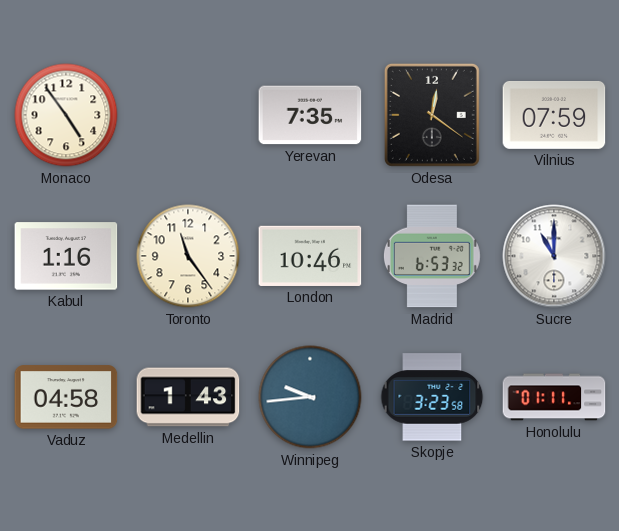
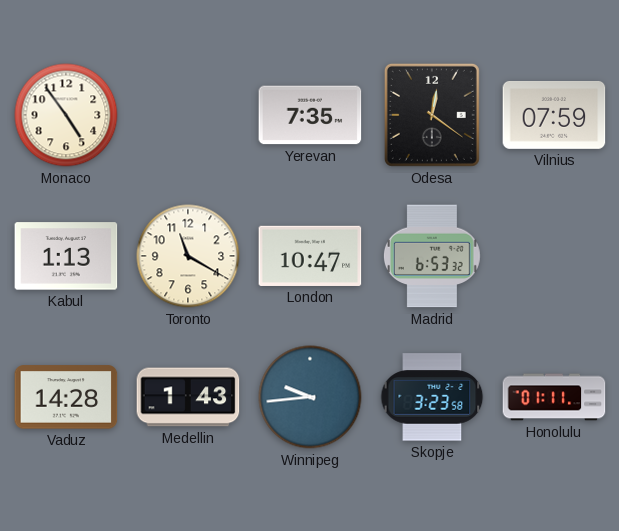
Kabul: 1:16 -> 1:13 (66, 256)
Toronto: 11:24 -> 11:20 (188, 256)
London: 10:46 -> 10:47 (310, 256)
Sucre: 11:00 -> none (554, 256)
Vaduz: 04:58 -> 14:28 (66, 397)
